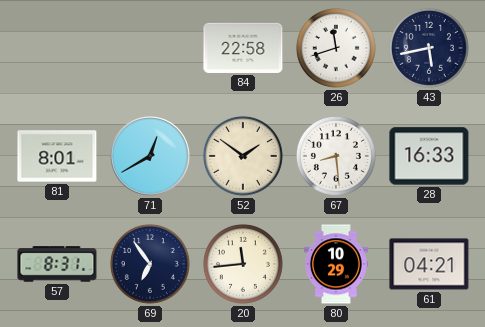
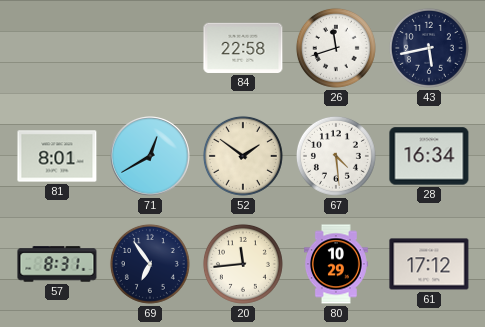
67: 8:29 -> 4:29 (336, 156)
28: 16:33 -> 16:34 (429, 156)
61: 04:21 -> 17:12 (429, 264)
